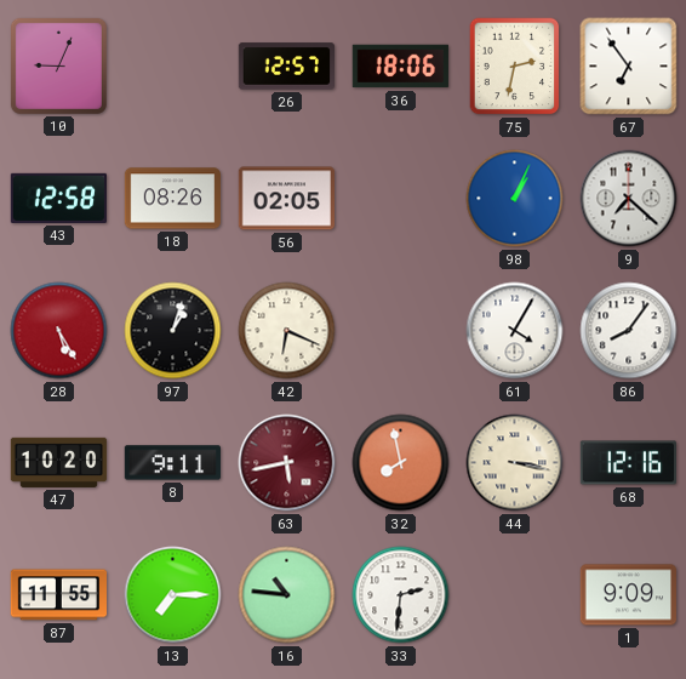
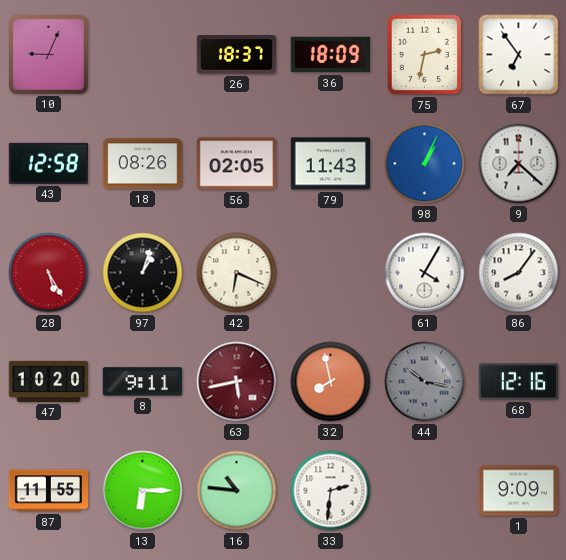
26: 12:57 -> 18:37 (237, 55)
36: 18:06 -> 18:09 (330, 55)
79: none -> 11:43 (330, 164)
44: 3:17 -> 10:17 (425, 382)
44 dial: cream -> grey (425, 382)
13: 7:15 -> 6:15 (143, 491)
